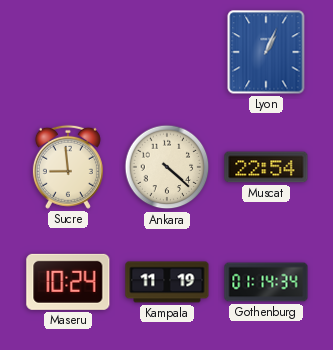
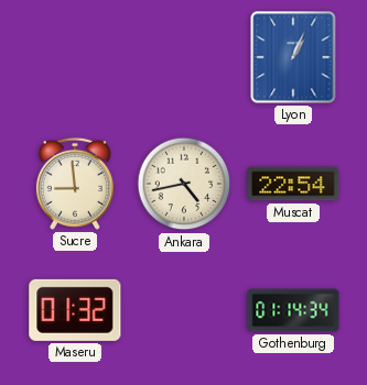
Ankara: 4:22 -> 4:43 (184, 184)
Maseru: 10:24 -> 01:32 (75, 310)
Kampala: 11:19 -> none (167, 282)
